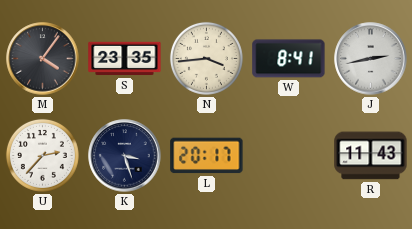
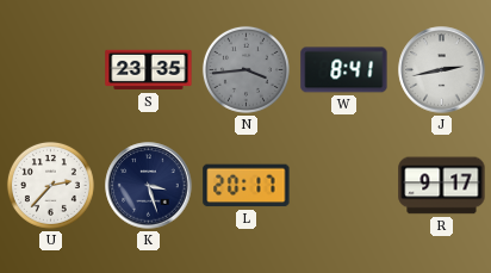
M: 4:06 -> none (43, 59)
N dial: cream -> grey (245, 69)
R: 11:43 -> 9:17 (442, 186)
